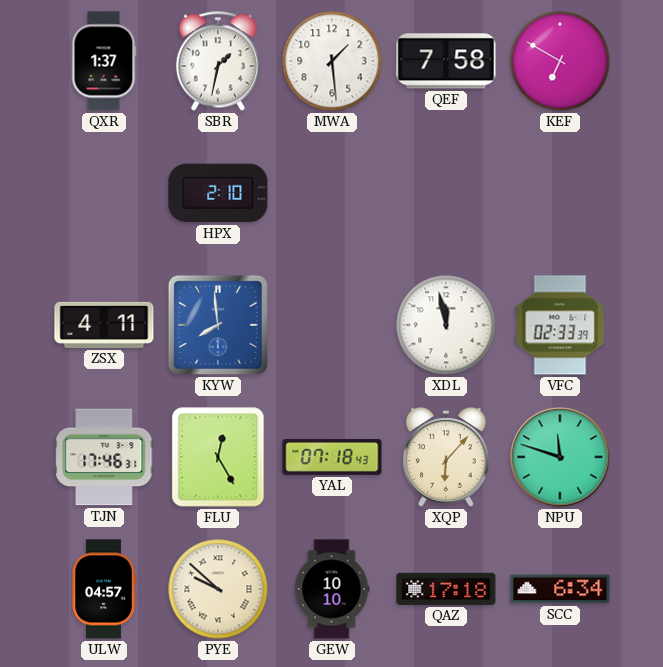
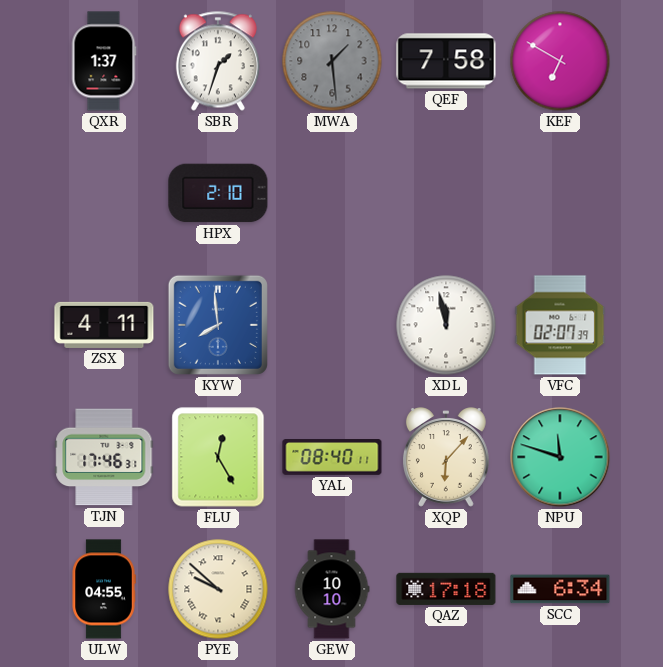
SBR: 1:32 -> 1:33 (218, 61)
MWA dial: white -> grey (332, 61)
VFC: 02:33 -> 02:07 (560, 325)
YAL: 07:18 -> 08:40 (332, 458)
ULW: 04:57 -> 04:55 (104, 589)
